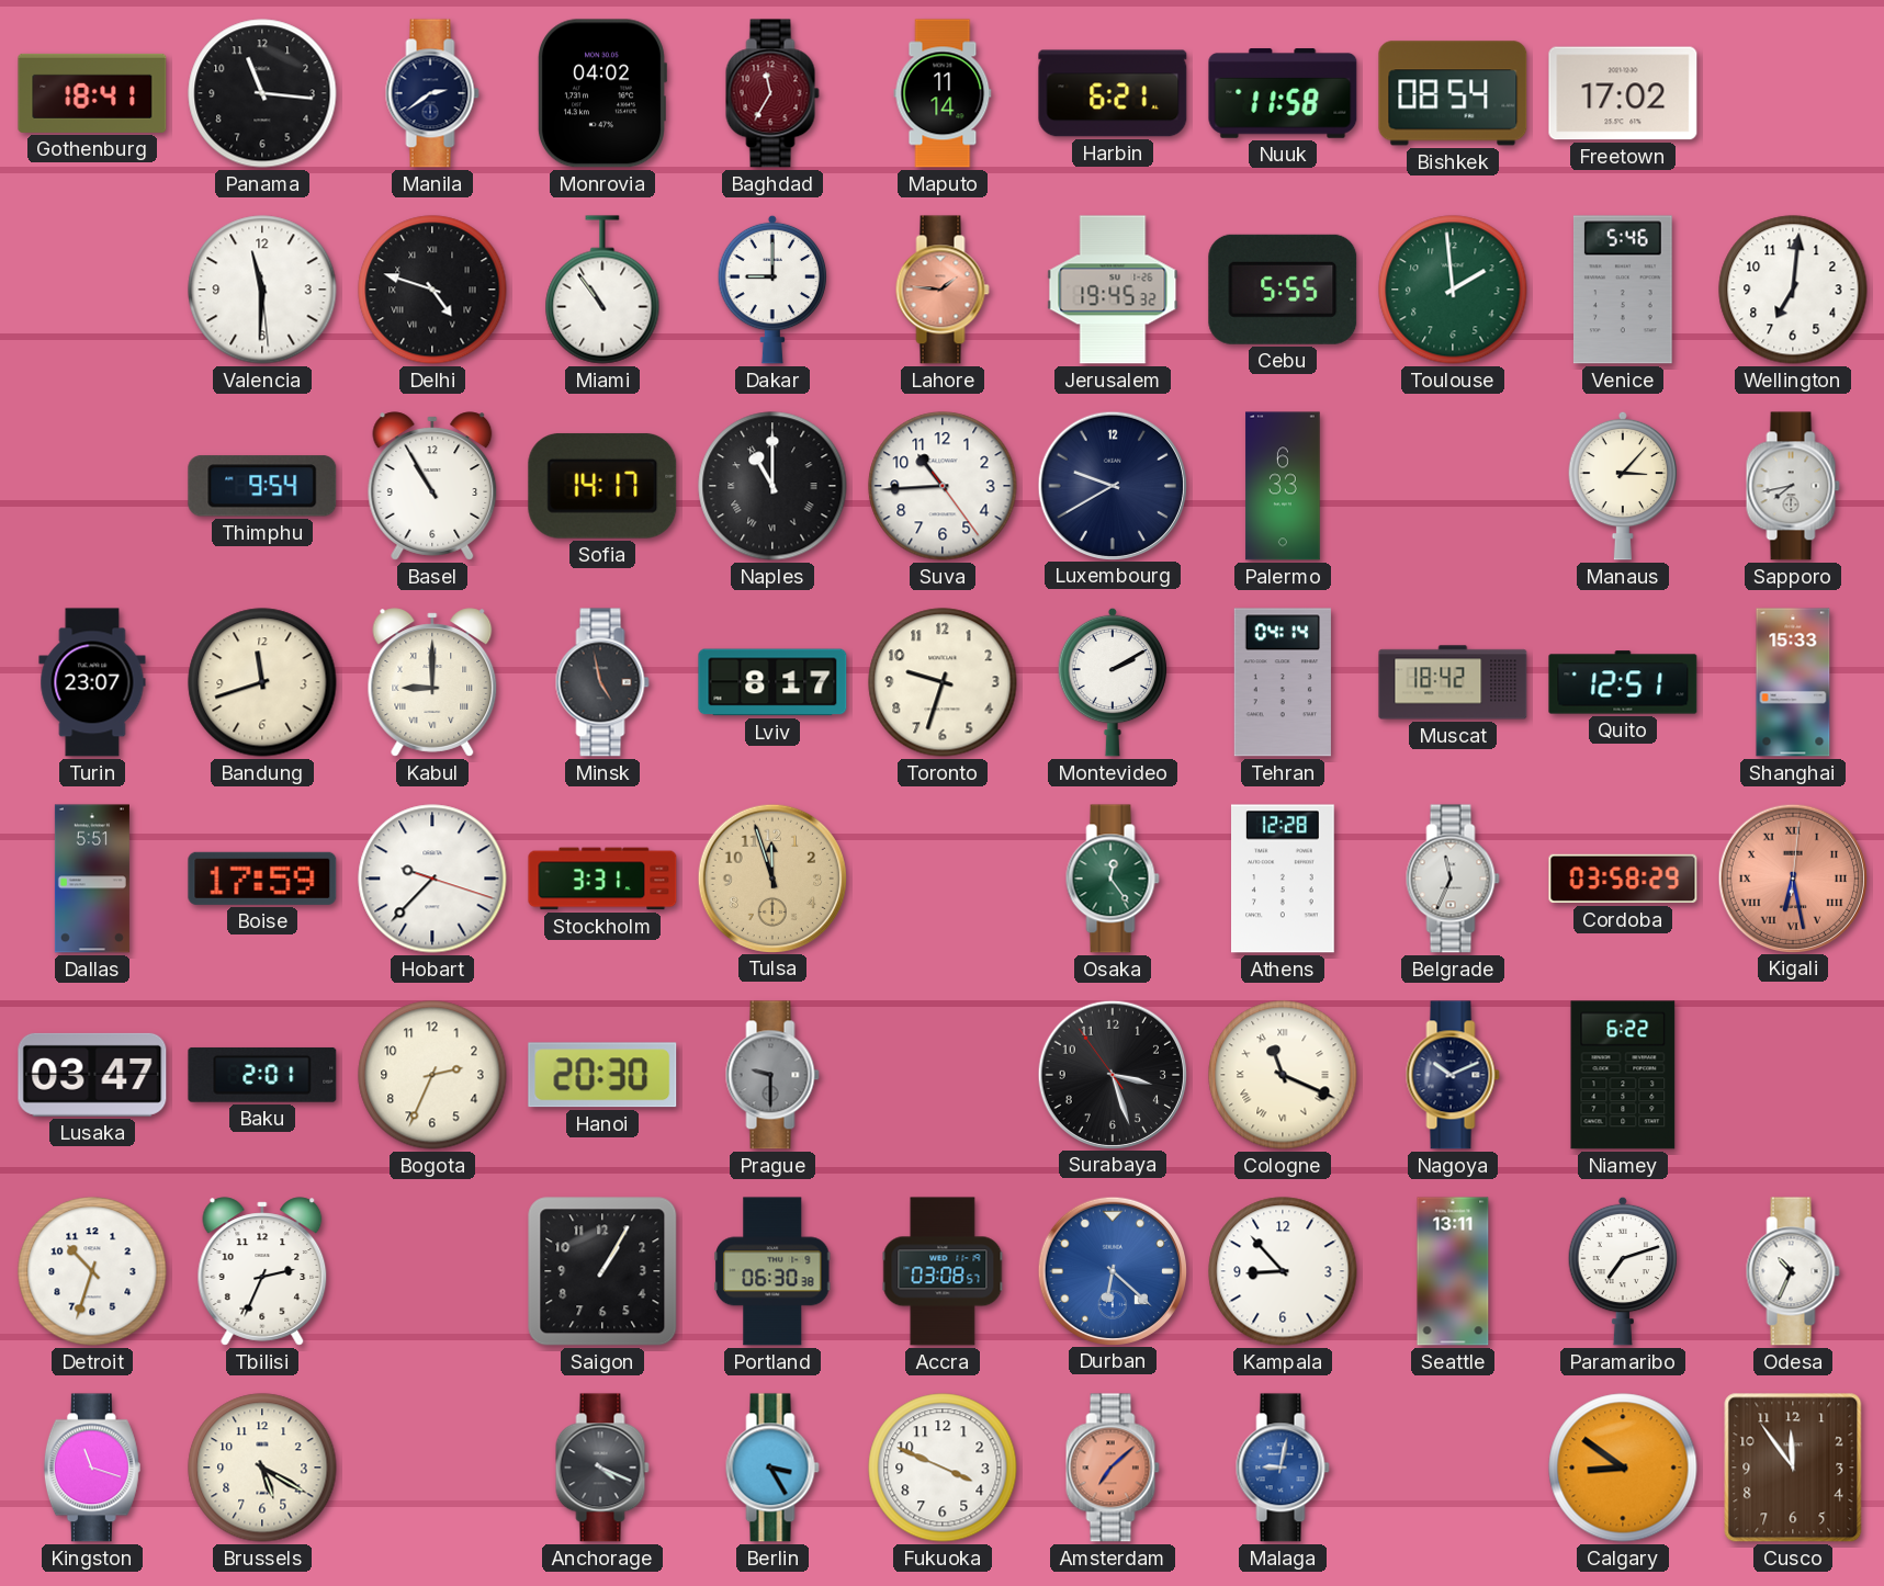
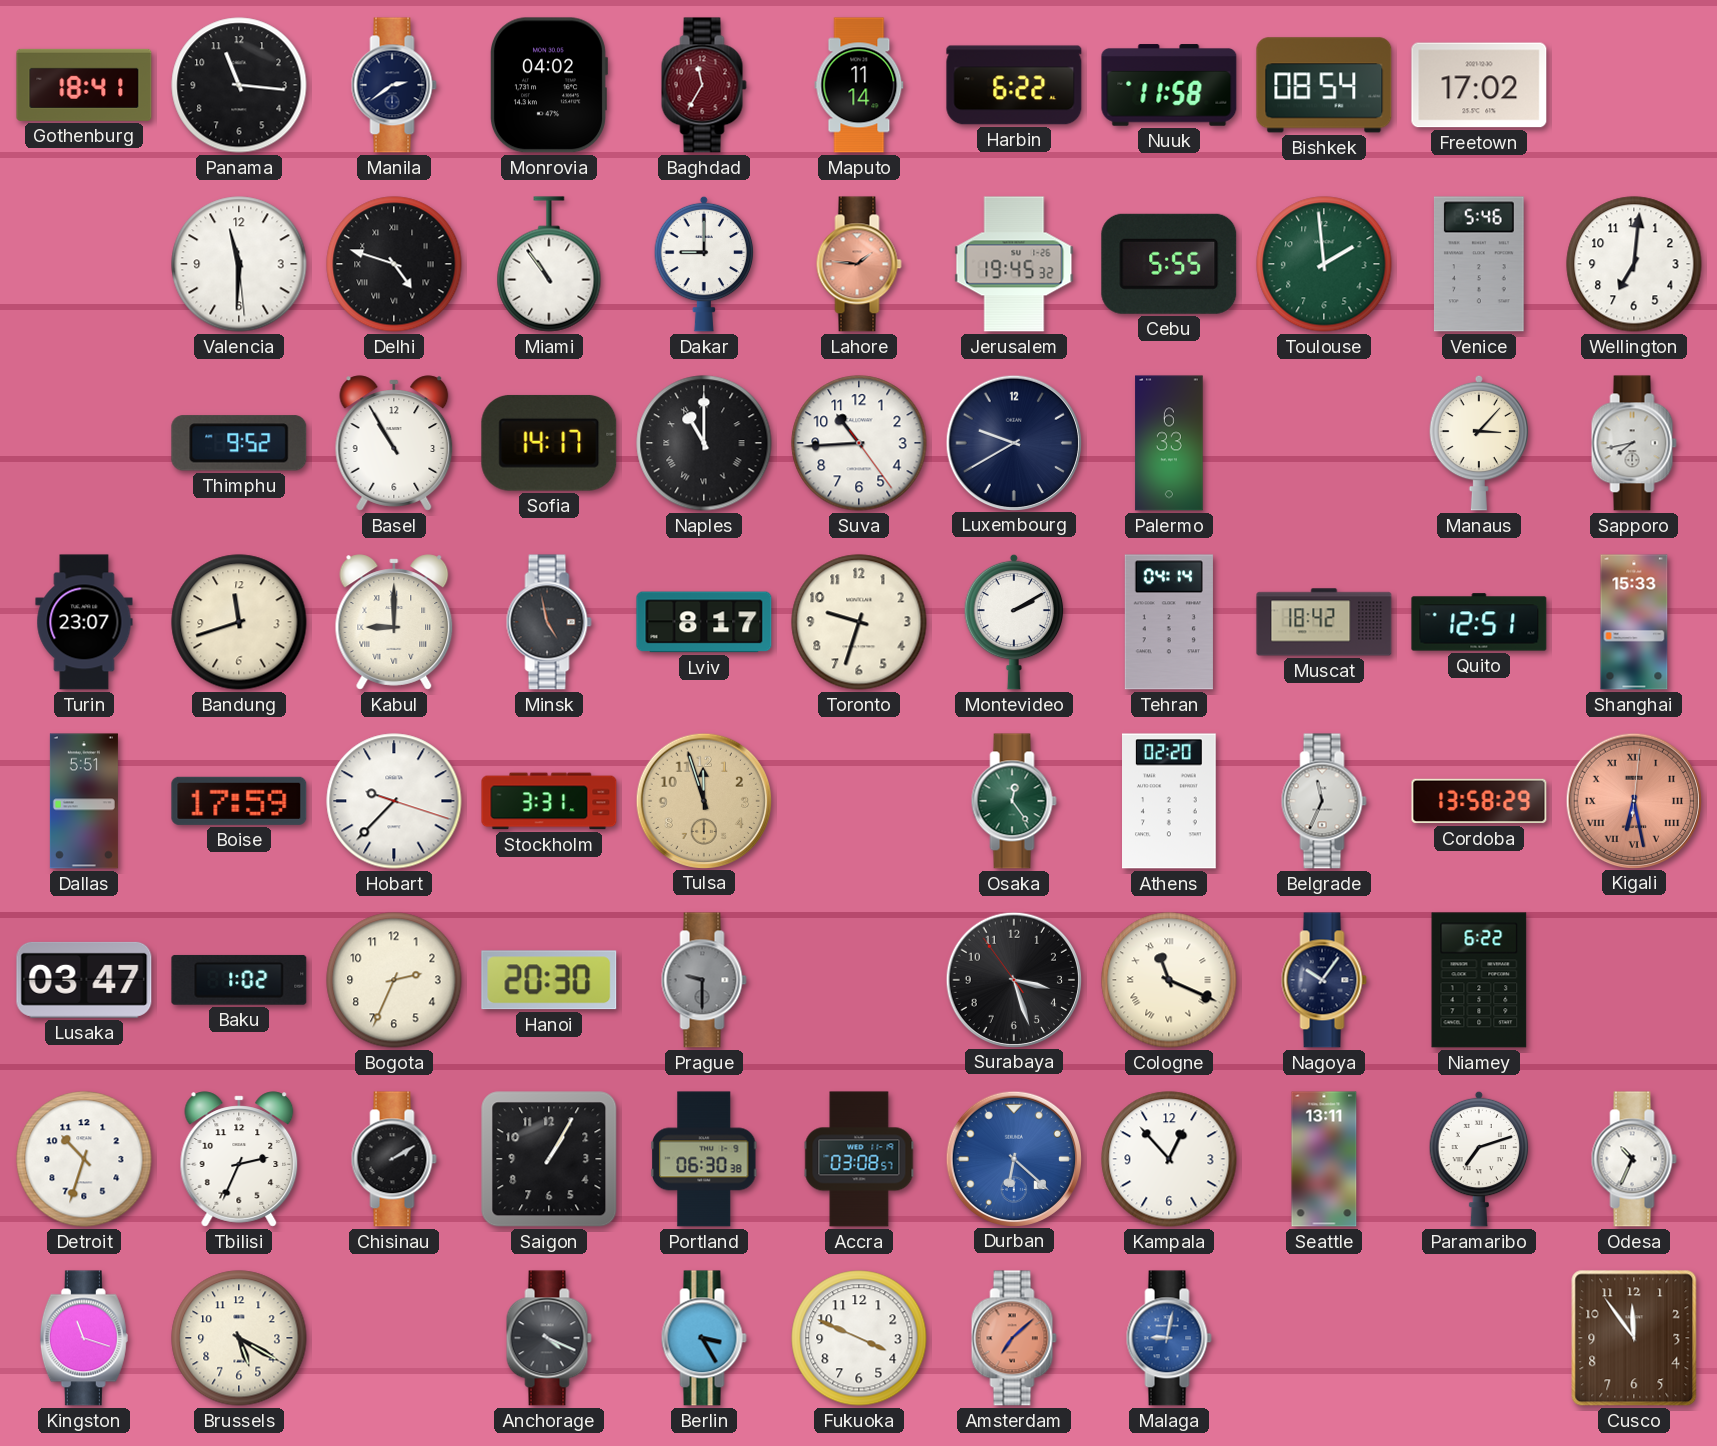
Harbin: 6:21 -> 6:22 (1014, 85)
Thimphu: 9:54 -> 9:52 (239, 443)
Athens: 12:28 -> 02:20 (1170, 801)
Cordoba: 03:58 -> 13:58 (1479, 801)
Baku: 2:01 -> 1:02 (239, 980)
Nagoya: 10:11 -> 10:06 (1324, 980)
Chisinau: none -> 2:10 (394, 1159)
Kampala: 8:53 -> 12:53 (1169, 1159)
Calgary: 8:51 -> none (1623, 1468)
